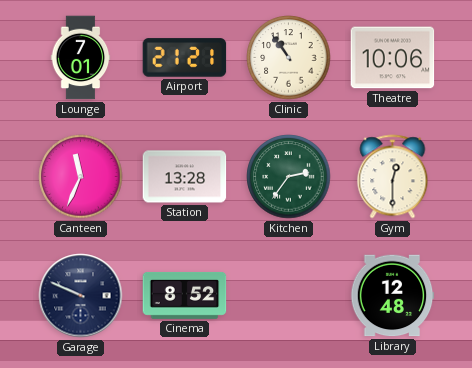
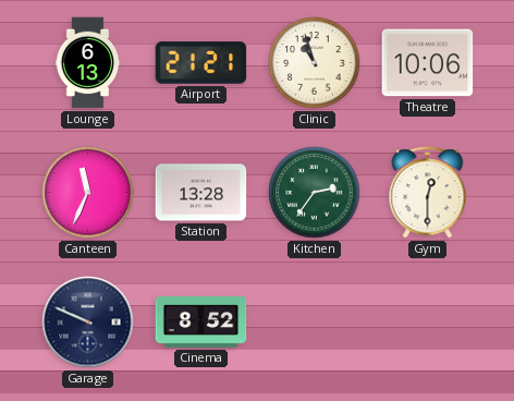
Lounge: 7:01 -> 6:13 (88, 63)
Clinic: 10:54 -> 10:57 (315, 63)
Library: 12:48 -> none (392, 296)
